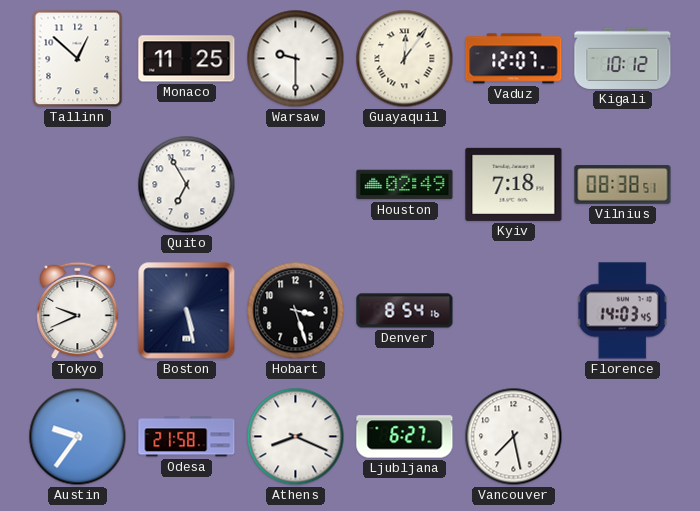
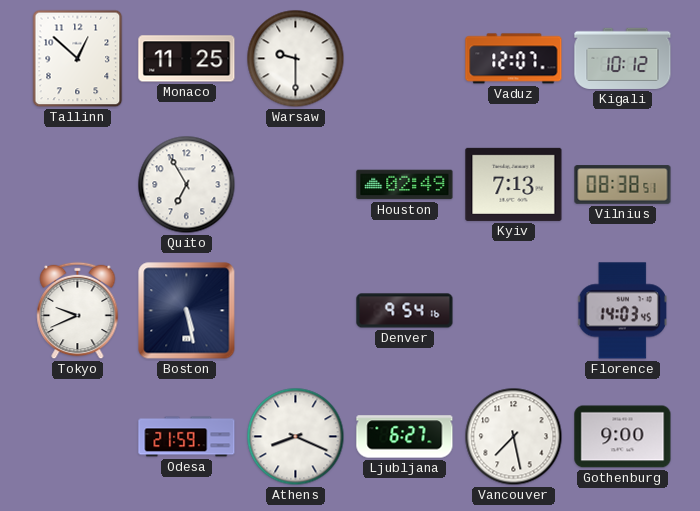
Guayaquil: 12:06 -> none (405, 59)
Kyiv: 7:18 -> 7:13 (514, 184)
Hobart: 3:27 -> none (296, 311)
Denver: 8:54 -> 9:54 (405, 311)
Austin: 9:36 -> none (78, 437)
Odesa: 21:58 -> 21:59 (187, 437)
Gothenburg: none -> 9:00 (623, 437)
